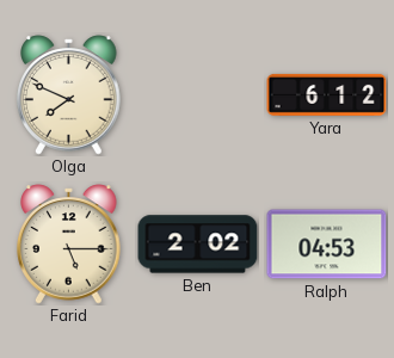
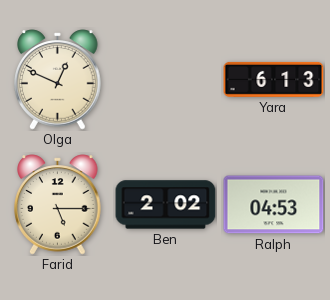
Olga: 7:49 -> 12:49 (58, 80)
Yara: 6:12 -> 6:13 (274, 79)
